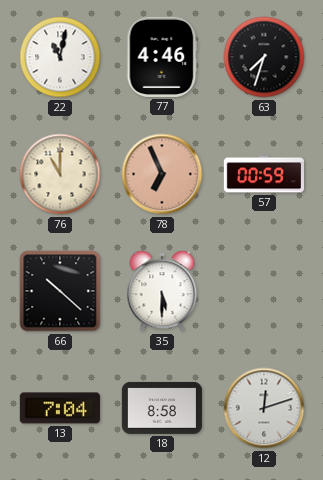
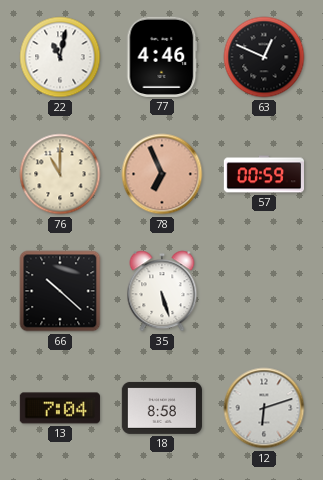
63: 7:33 -> 12:49 (264, 57)
35: 5:30 -> 5:27 (162, 291)
12: 12:12 -> 6:12 (264, 408)
